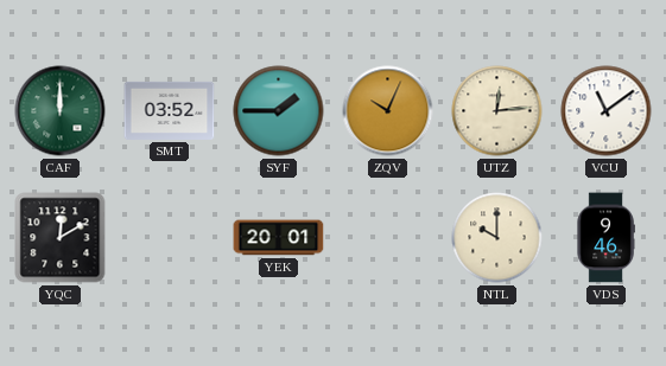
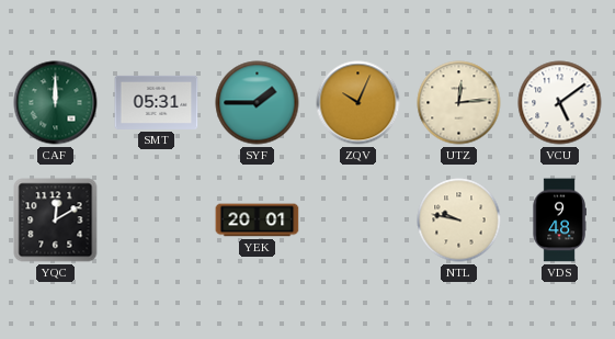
SMT: 03:52 -> 05:31 (157, 102)
VCU: 11:09 -> 5:09 (560, 103)
NTL: 10:00 -> 9:47 (459, 221)
VDS: 9:46 -> 9:48 (559, 221)
